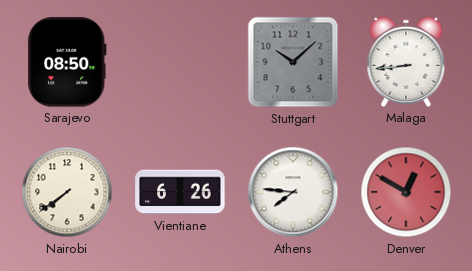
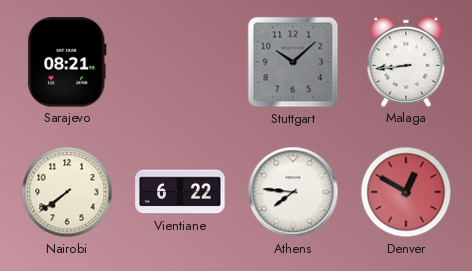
Sarajevo: 08:50 -> 08:21 (67, 62)
Vientiane: 6:26 -> 6:22 (180, 192)
